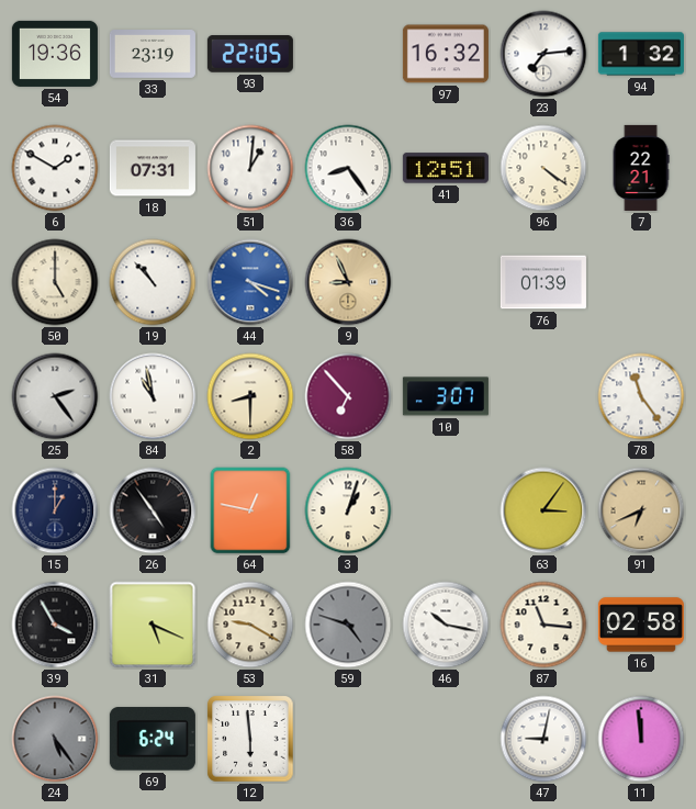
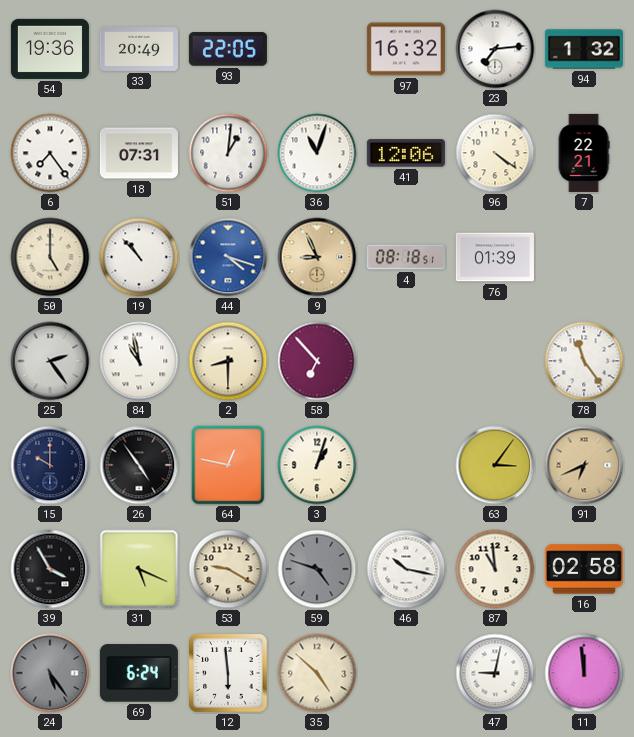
33: 23:19 -> 20:49 (139, 50)
6: 1:50 -> 7:24 (50, 153)
36: 8:24 -> 11:03 (317, 153)
41: 12:51 -> 12:06 (406, 153)
4: none -> 08:18 (406, 257)
10: 3:07 -> none (446, 396)
15: 1:00 -> 10:00 (50, 465)
87: 11:16 -> 10:59 (495, 569)
35: none -> 4:52 (317, 673)
